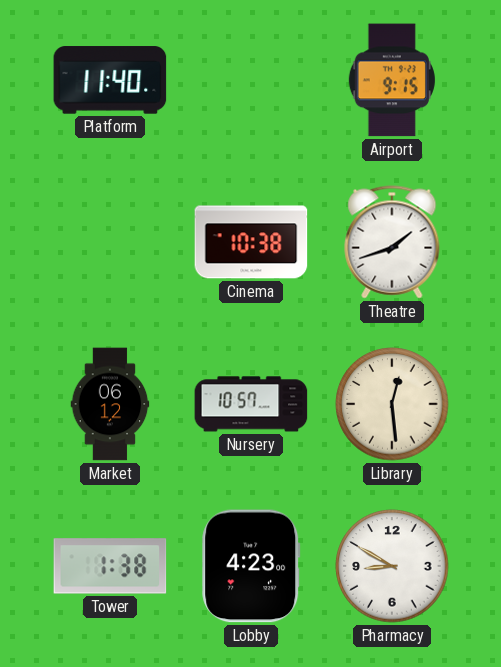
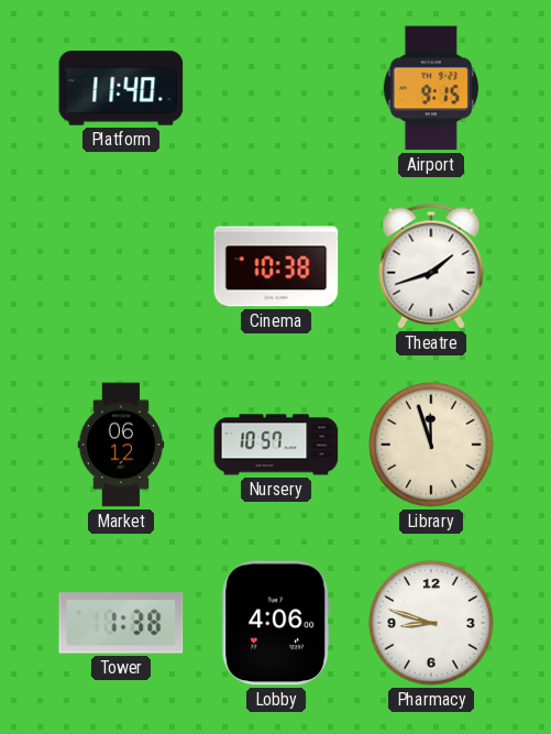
Library: 12:29 -> 11:57 (431, 445)
Lobby: 4:23 -> 4:06 (276, 623)
Pharmacy: 8:50 -> 8:48 (431, 623)
